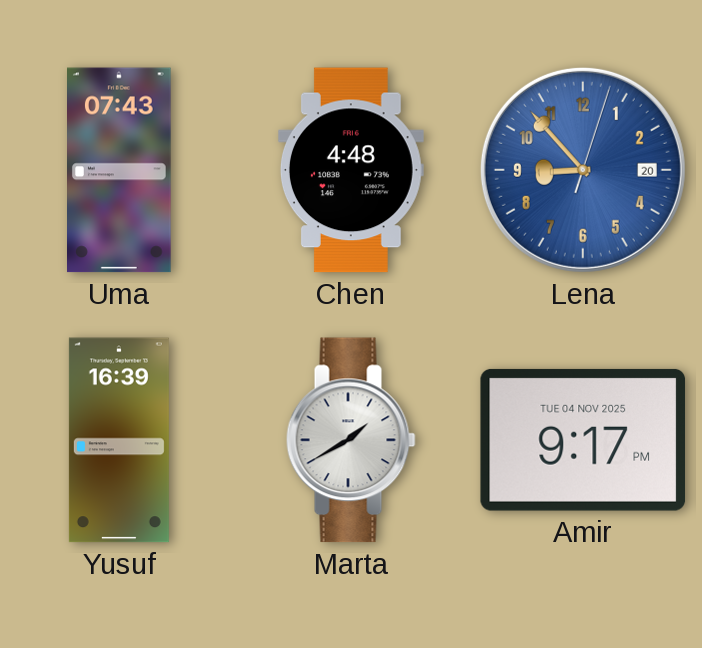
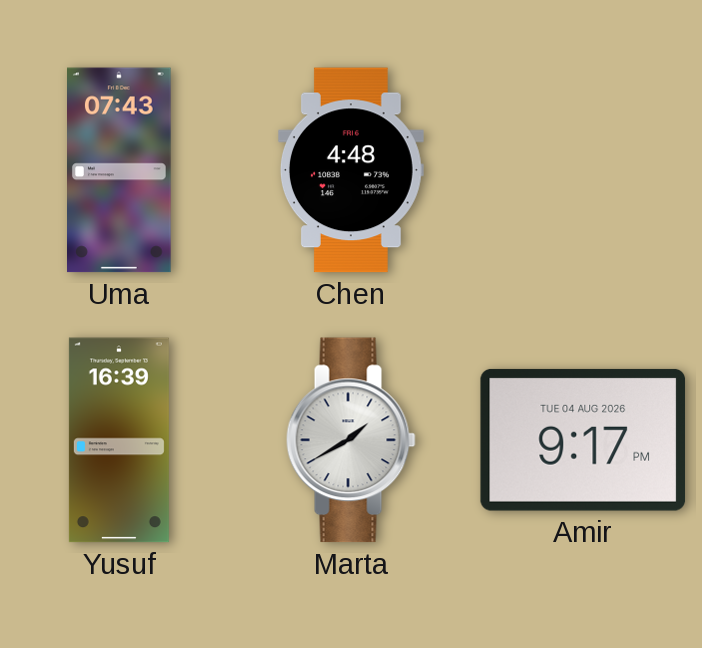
Lena: 8:53 -> none (583, 170)
Amir date: TUE 04 NOV 2025 -> TUE 04 AUG 2026 (583, 440)
